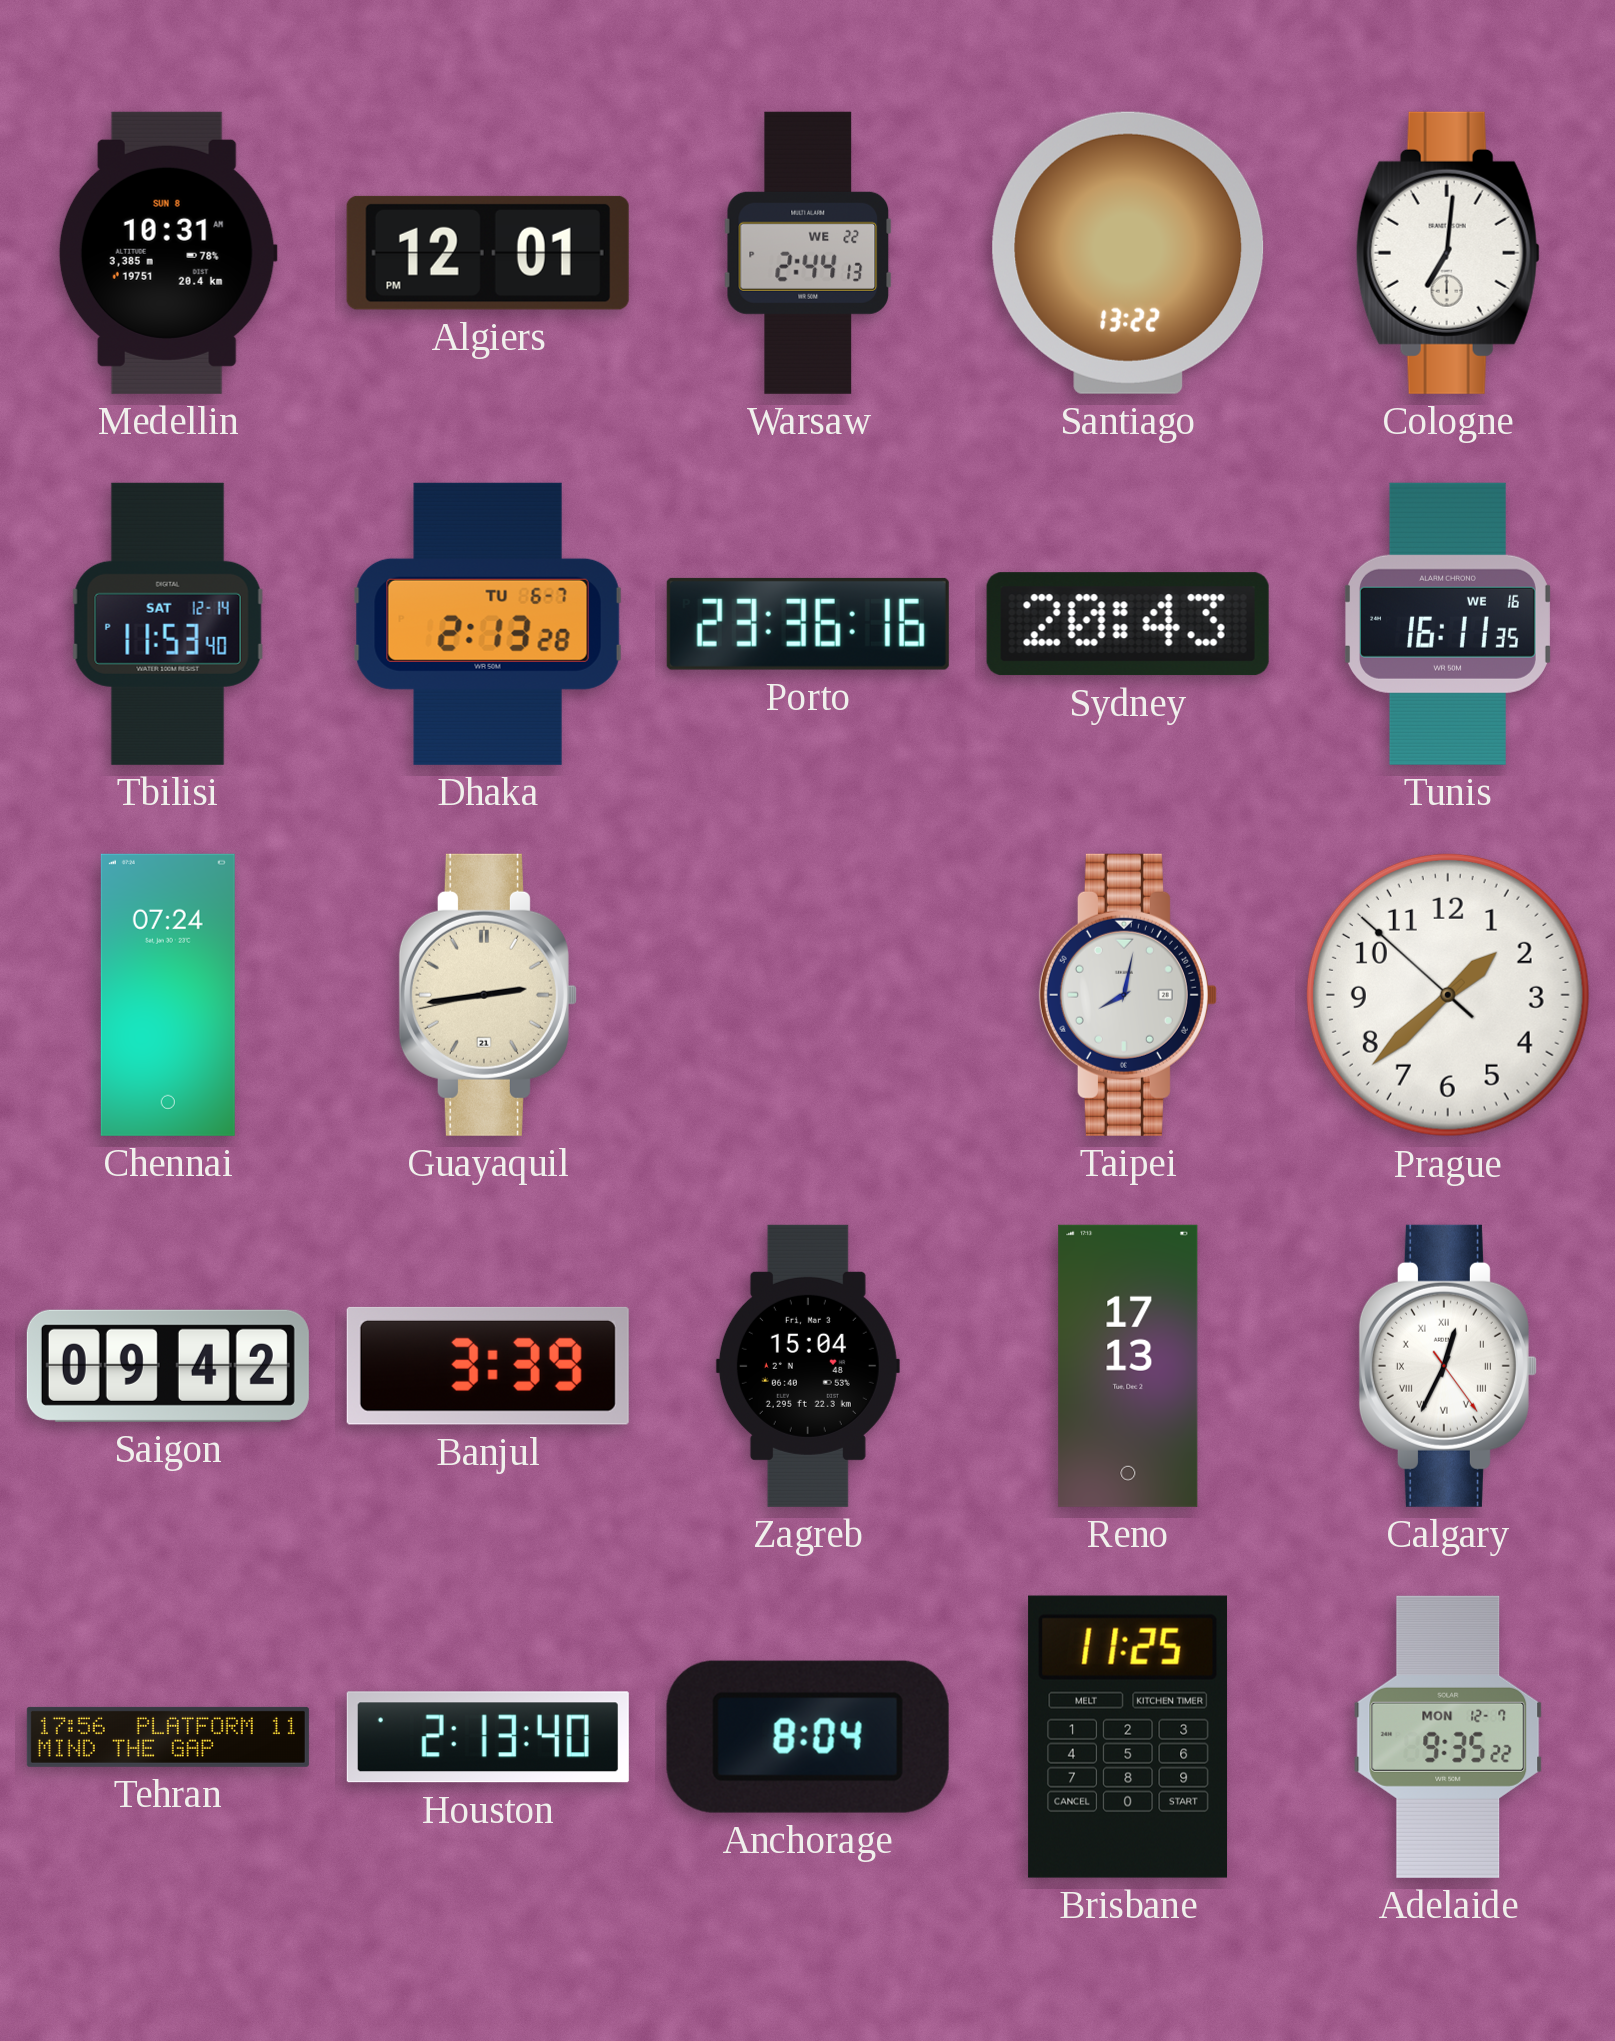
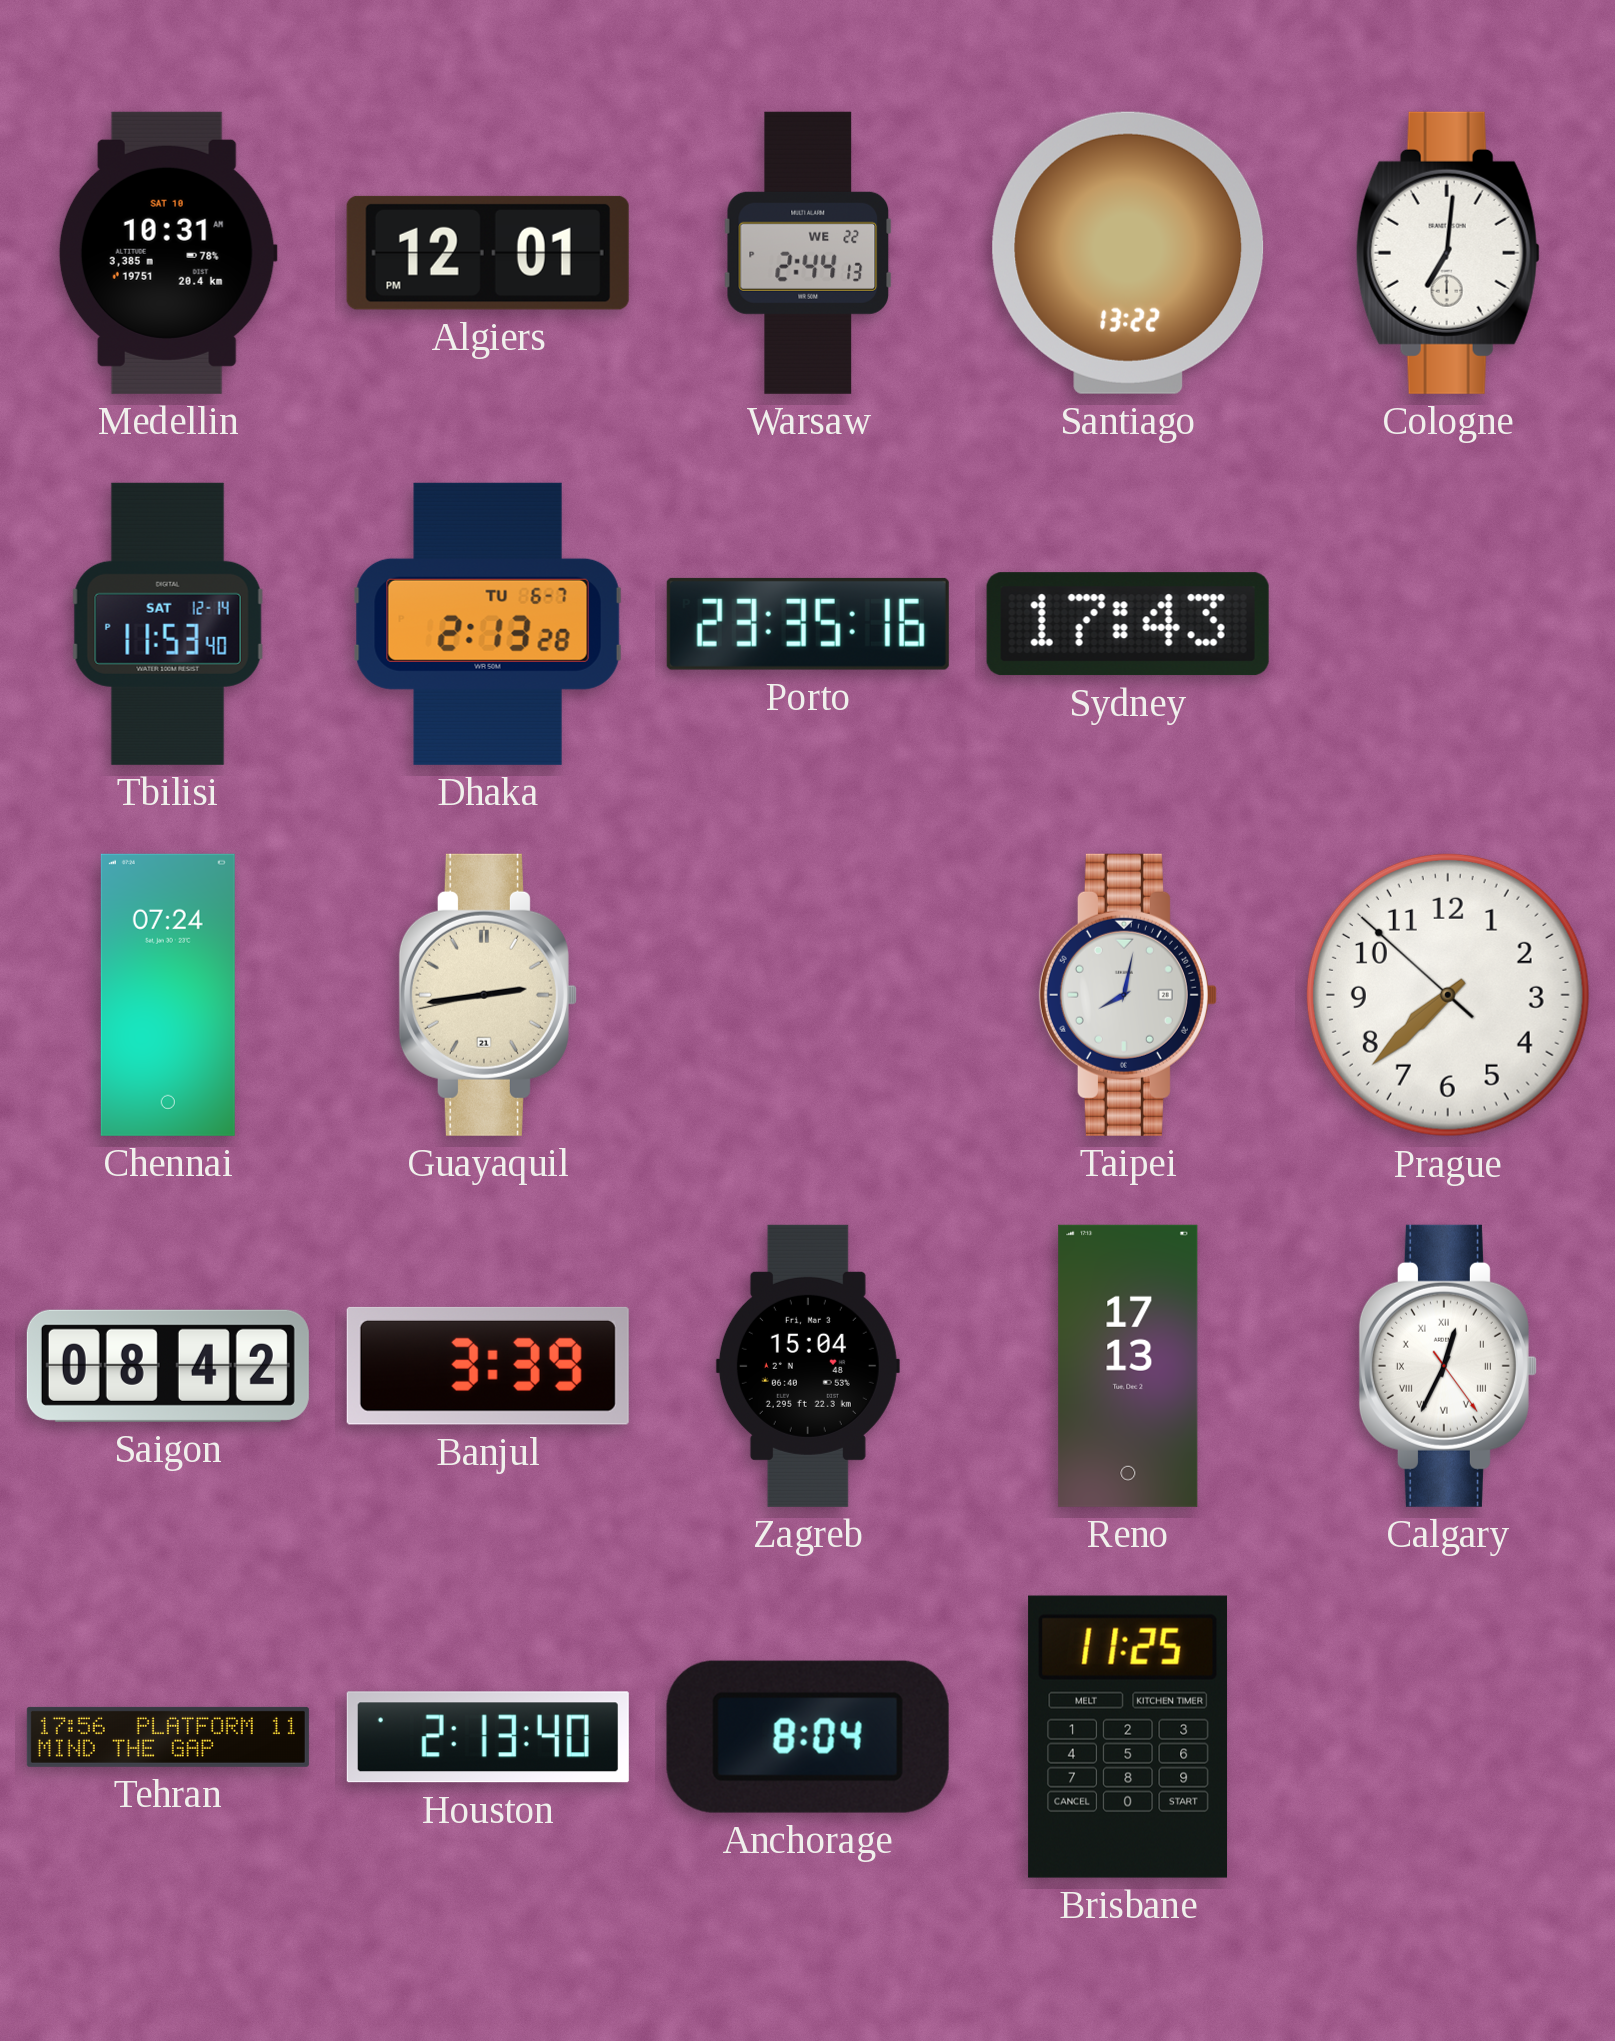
Medellin date: SUN 8 -> SAT 10 (168, 253)
Porto: 23:36 -> 23:35 (808, 624)
Sydney: 20:43 -> 17:43 (1128, 624)
Tunis: 16:11 -> none (1448, 624)
Prague: 1:37 -> 7:37 (1448, 995)
Saigon: 09:42 -> 08:42 (168, 1366)
Adelaide: 9:35 -> none (1448, 1737)
